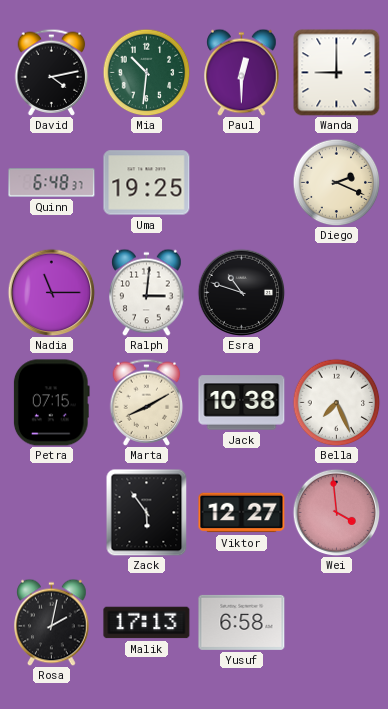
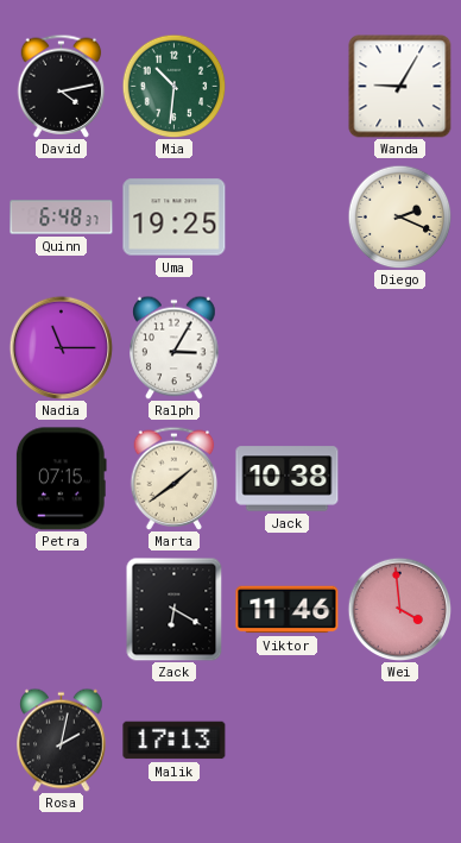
Paul: 12:30 -> none (242, 72)
Wanda: 9:00 -> 9:05 (400, 87)
Ralph: 3:01 -> 3:05 (175, 347)
Esra: 10:48 -> none (241, 292)
Marta: 8:10 -> 1:39 (175, 478)
Bella: 7:26 -> none (336, 402)
Zack: 5:54 -> 6:20 (175, 609)
Viktor: 12:27 -> 11:46 (288, 610)
Yusuf: 6:58 -> none (242, 622)
